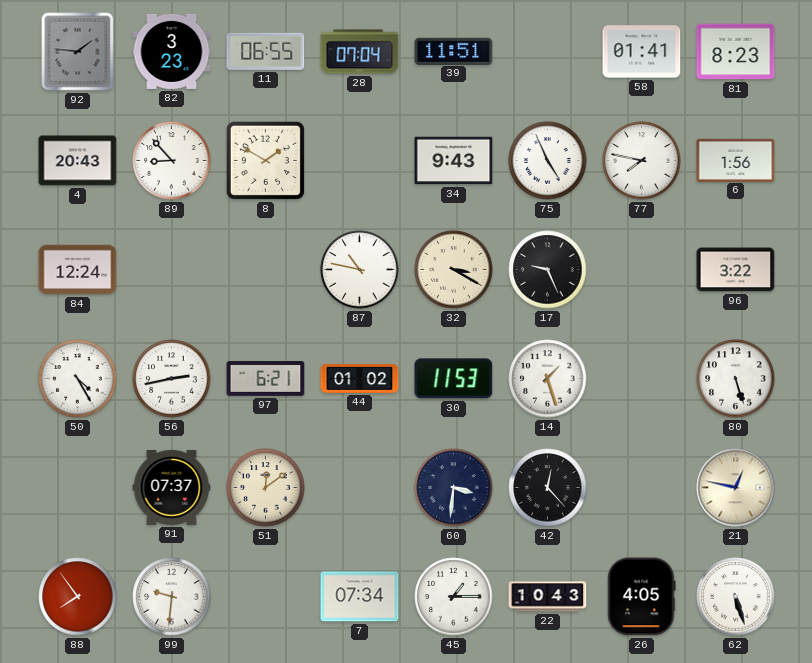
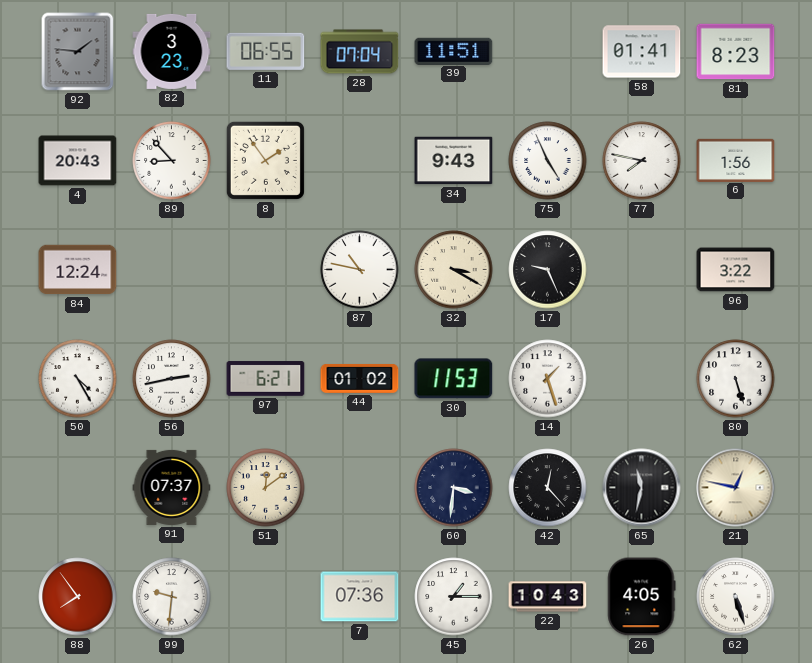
8: 1:50 -> 1:54 (265, 160)
65: none -> 11:32 (642, 488)
7: 07:34 -> 07:36 (360, 597)
